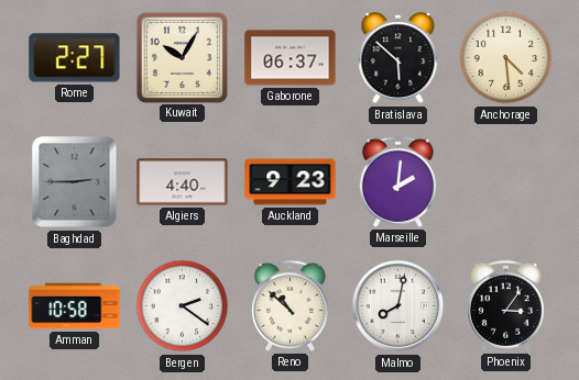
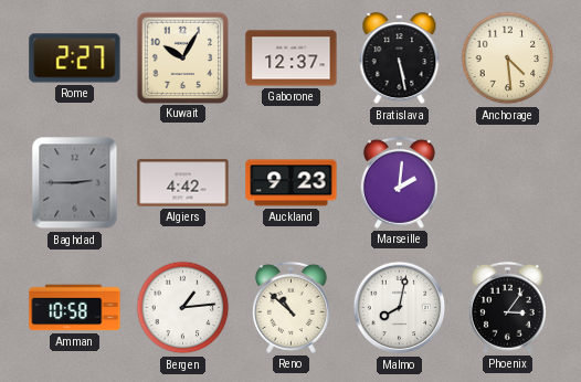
Gaborone: 06:37 -> 12:37 (292, 59)
Bratislava: 5:52 -> 5:28 (400, 59)
Algiers: 4:40 -> 4:42 (183, 183)
Bergen: 2:21 -> 1:14 (183, 308)
